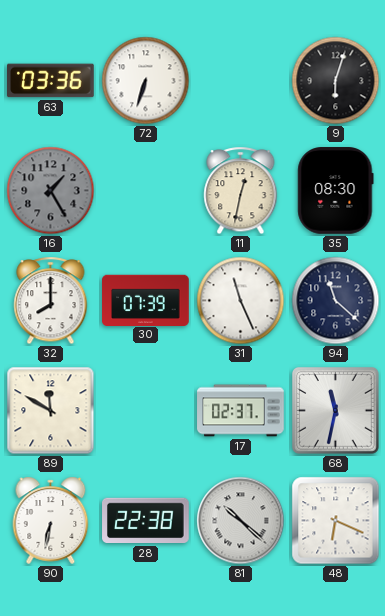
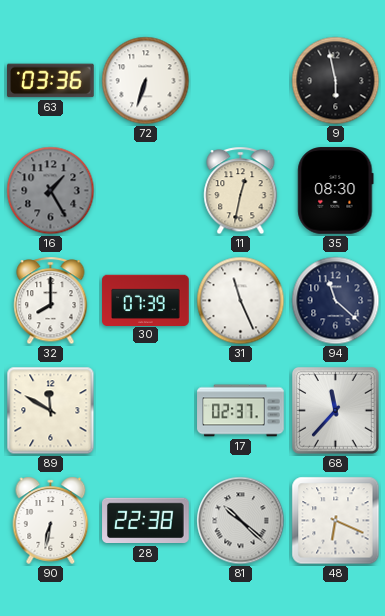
9: 6:03 -> 5:58 (336, 81)
68: 11:32 -> 11:37 (335, 410)
